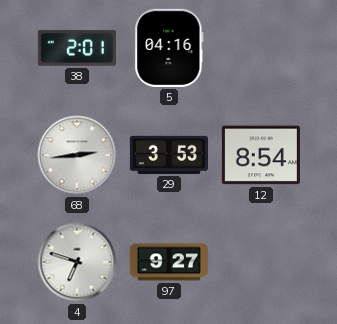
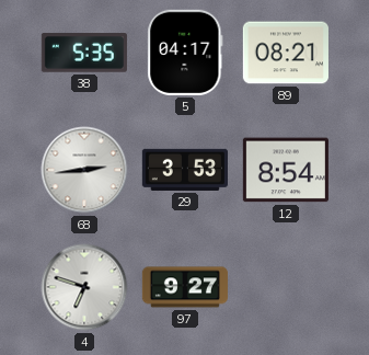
38: 2:01 -> 5:35 (84, 53)
5: 04:16 -> 04:17 (185, 53)
89: none -> 08:21 (286, 53)
